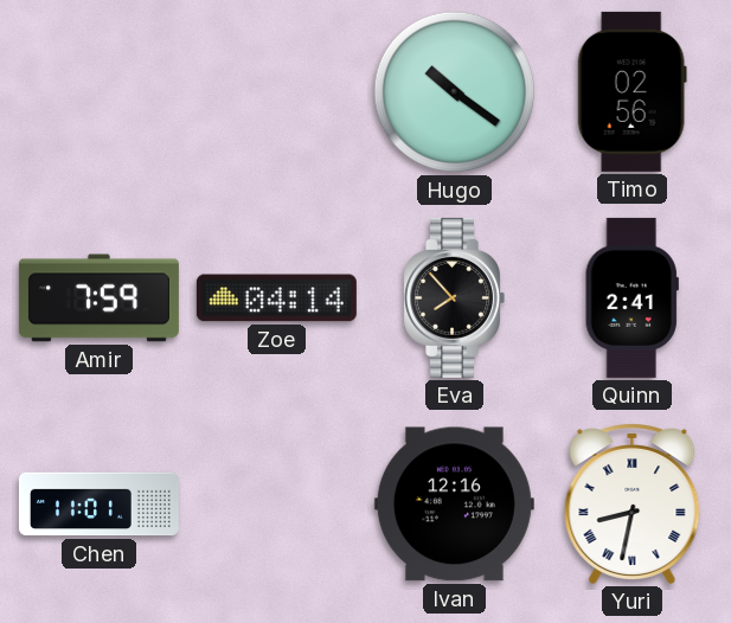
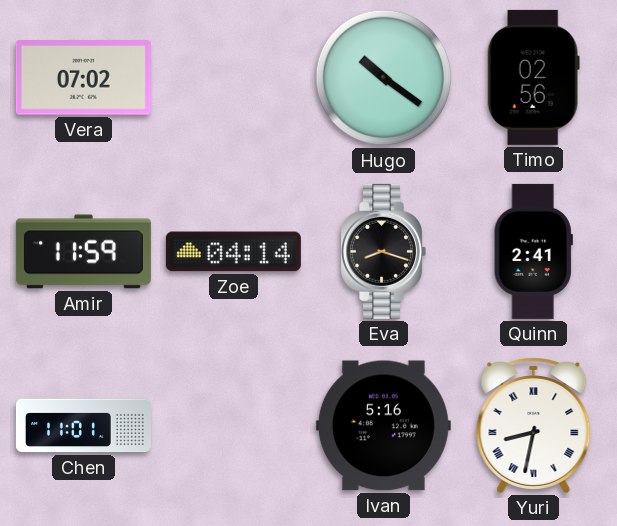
Vera: none -> 07:02 (83, 78)
Amir: 7:59 -> 11:59 (83, 252)
Eva: 7:53 -> 8:18 (383, 251)
Ivan: 12:16 -> 5:16 (383, 426)
